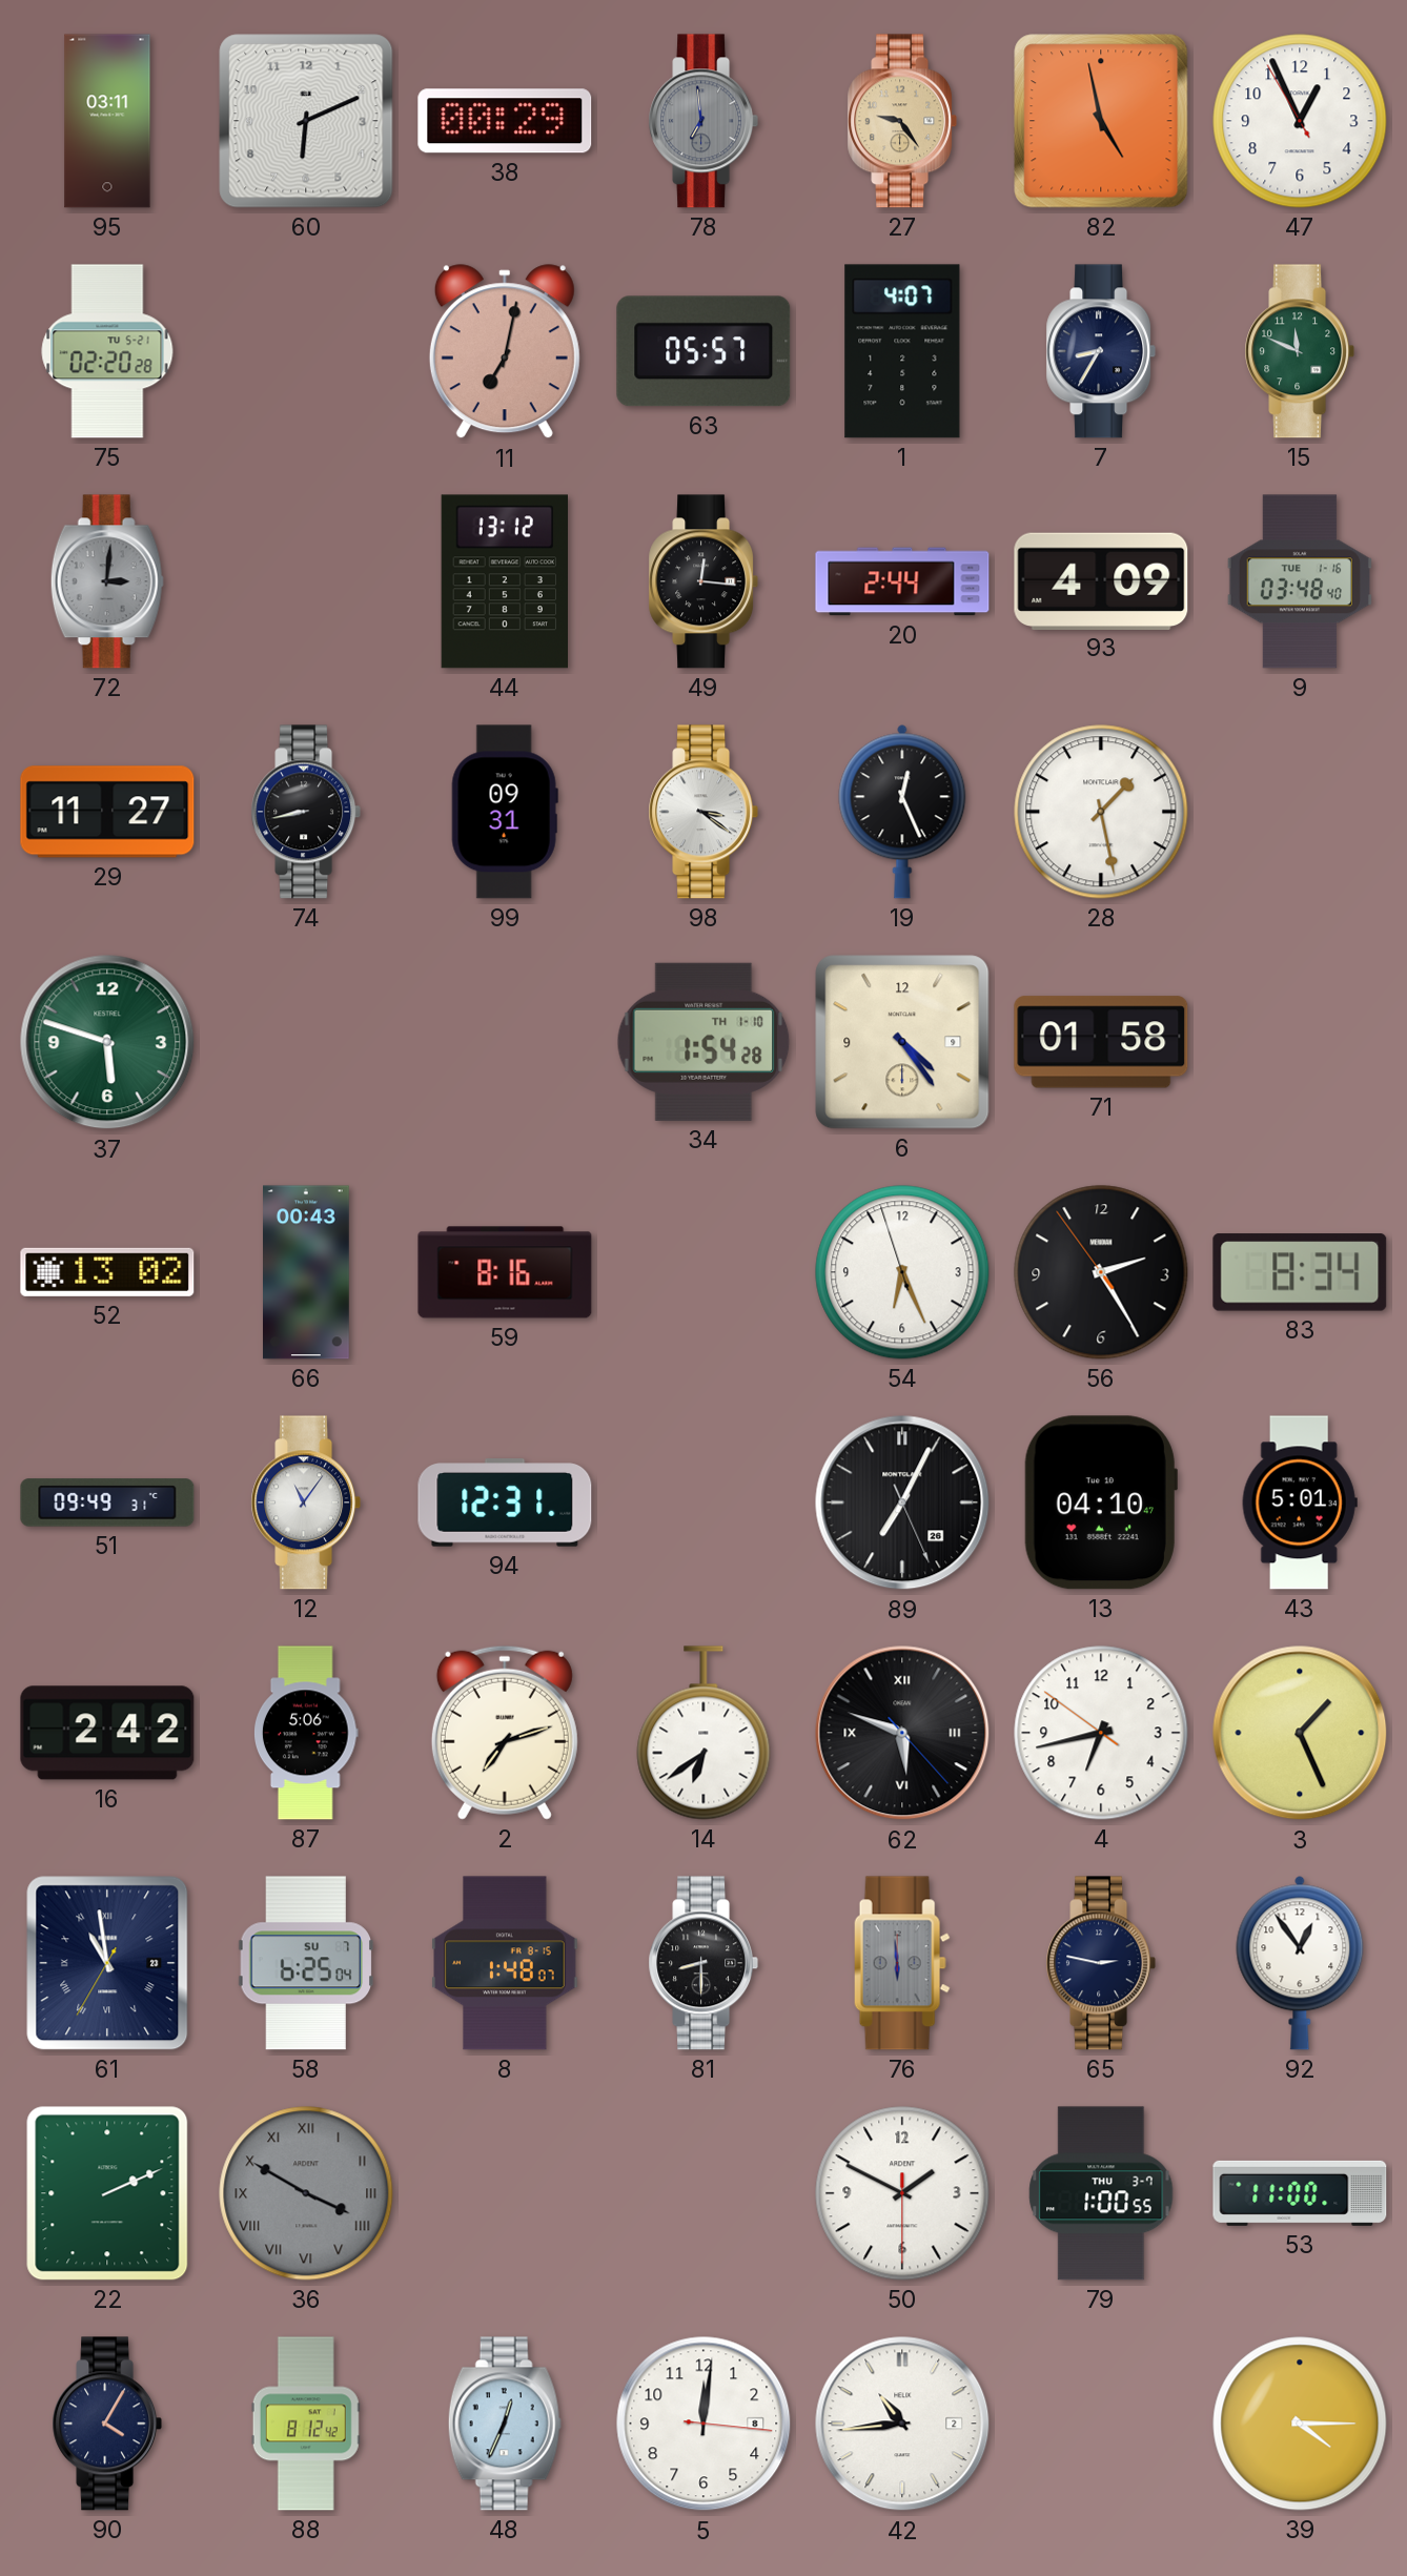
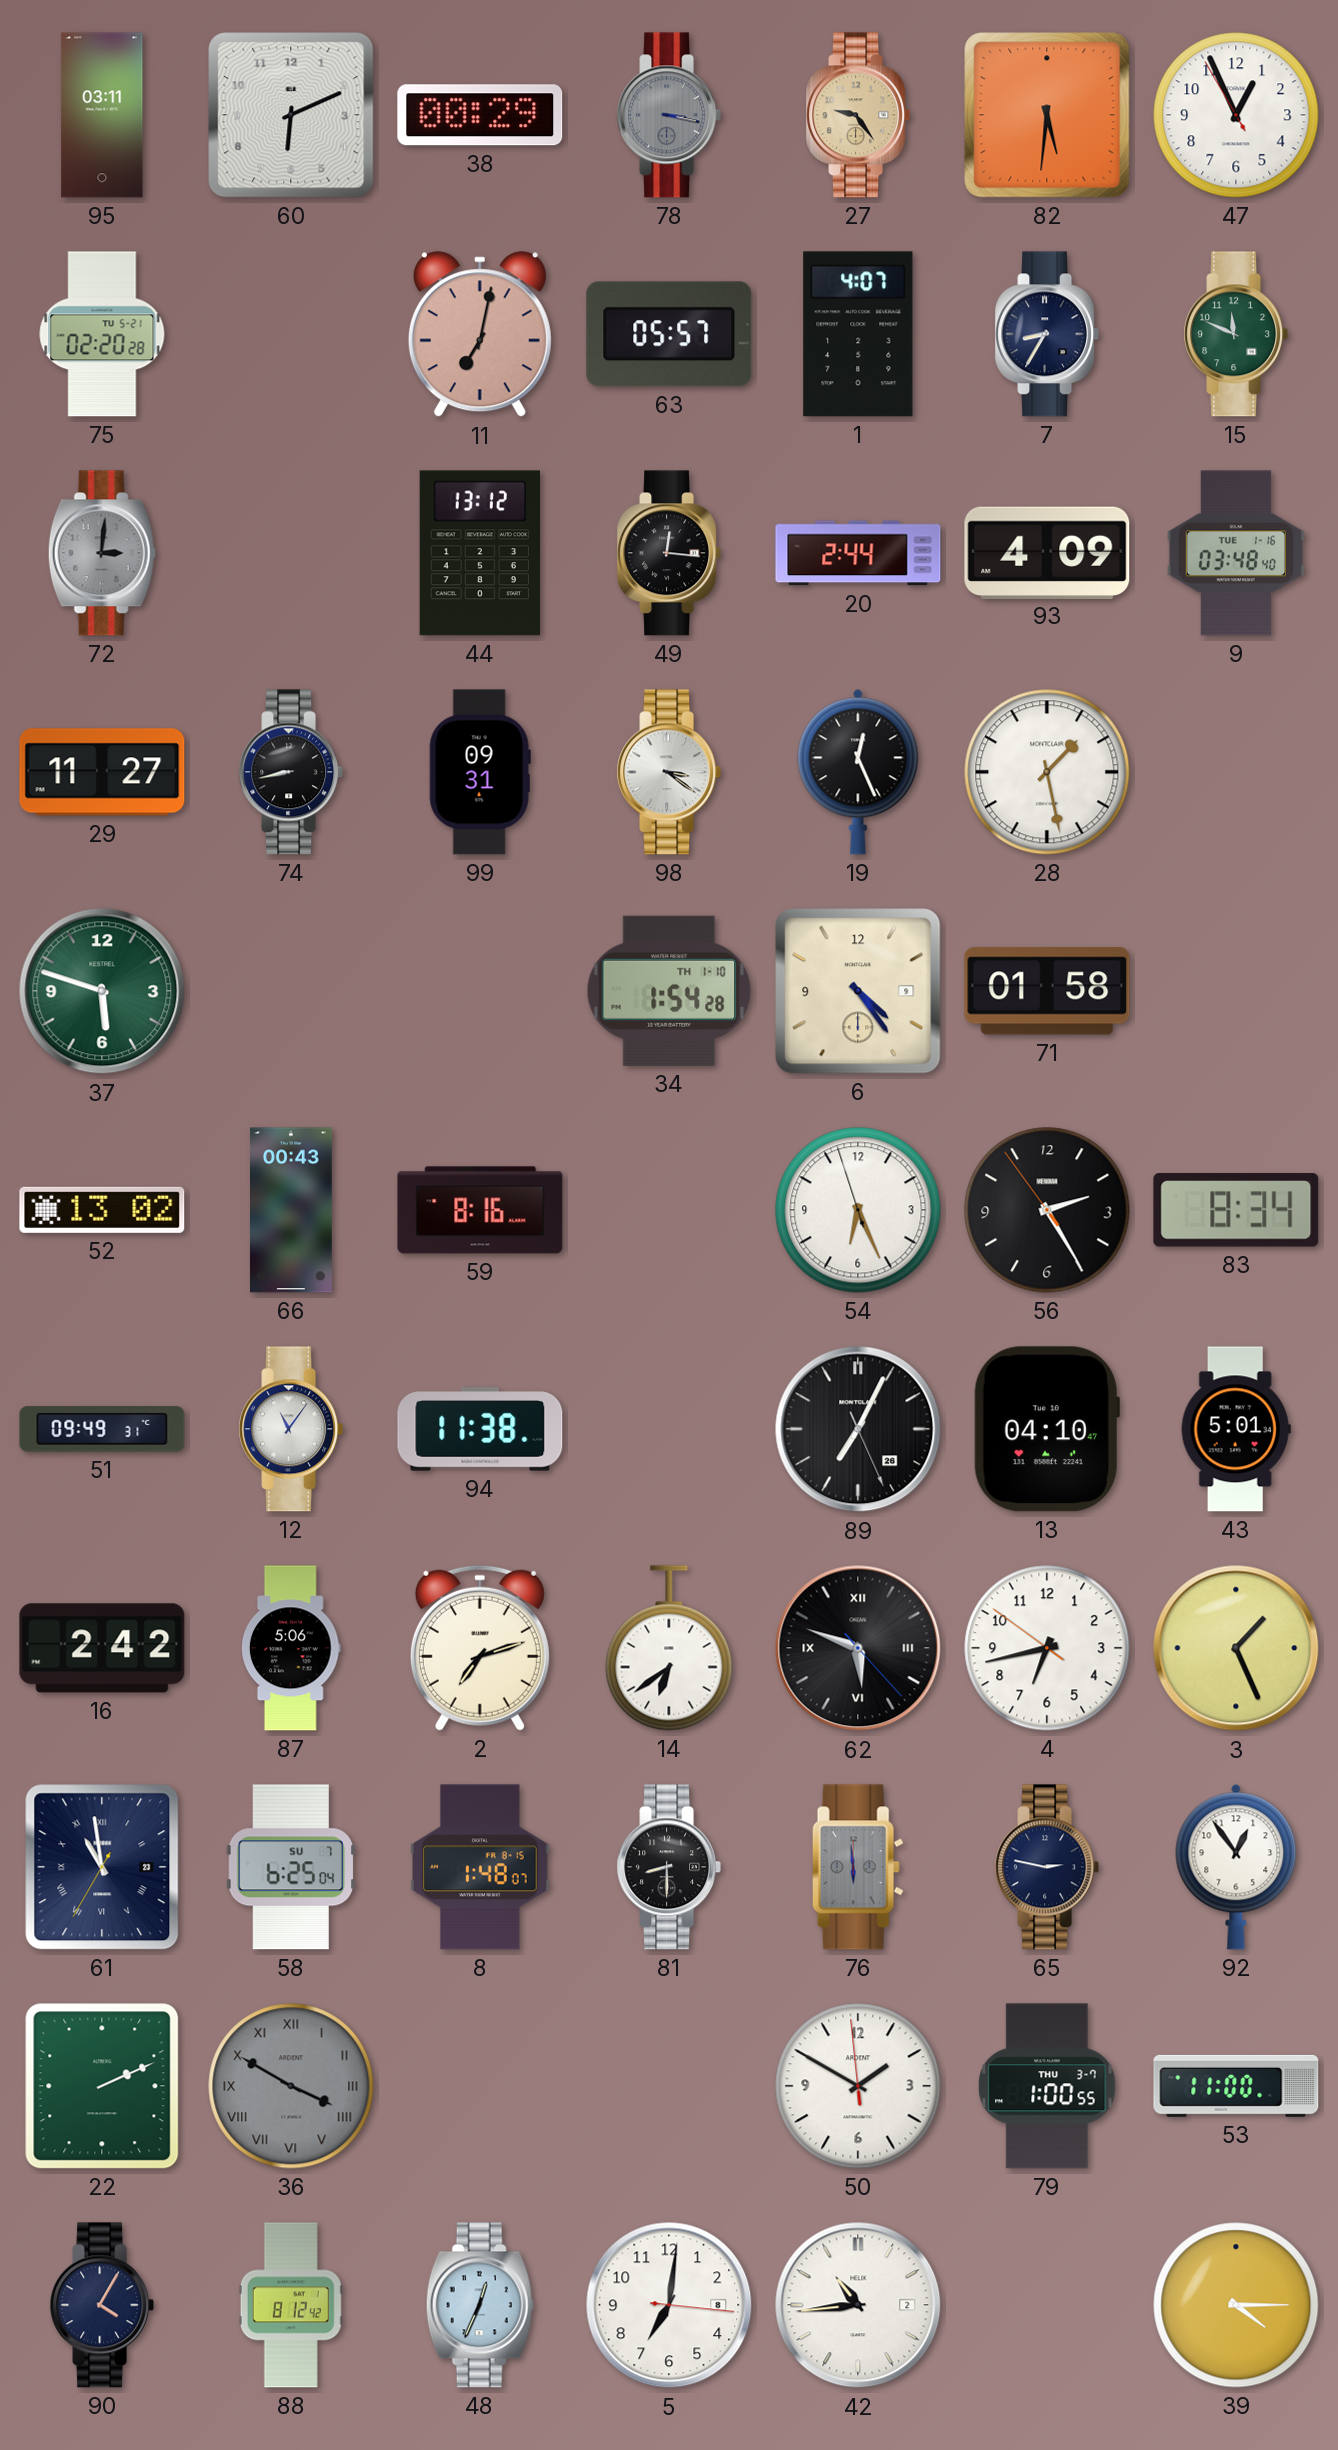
78: 6:59 -> 3:17 (669, 115)
82: 4:58 -> 5:31 (1047, 115)
94: 12:31 -> 11:38 (480, 1429)
50: 1:49:30 -> 1:49:59 (858, 2086)
5: 12:01 -> 7:01 (669, 2305)
